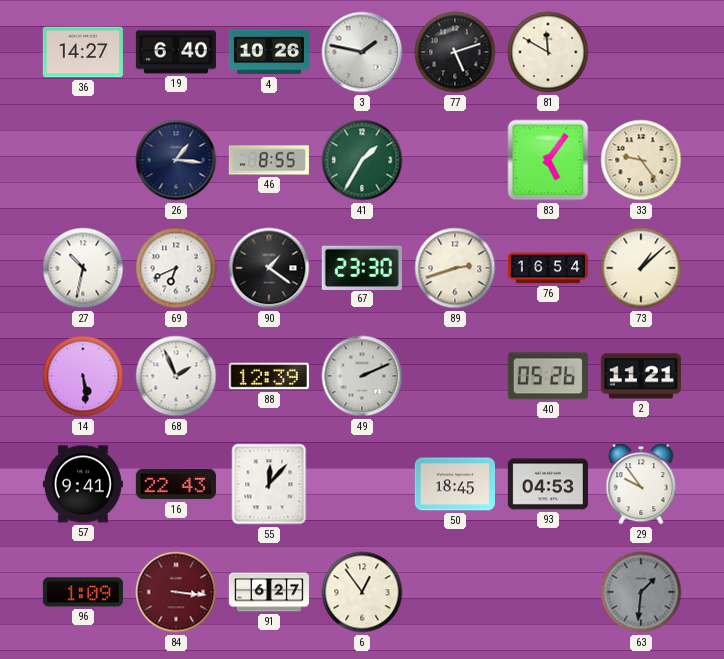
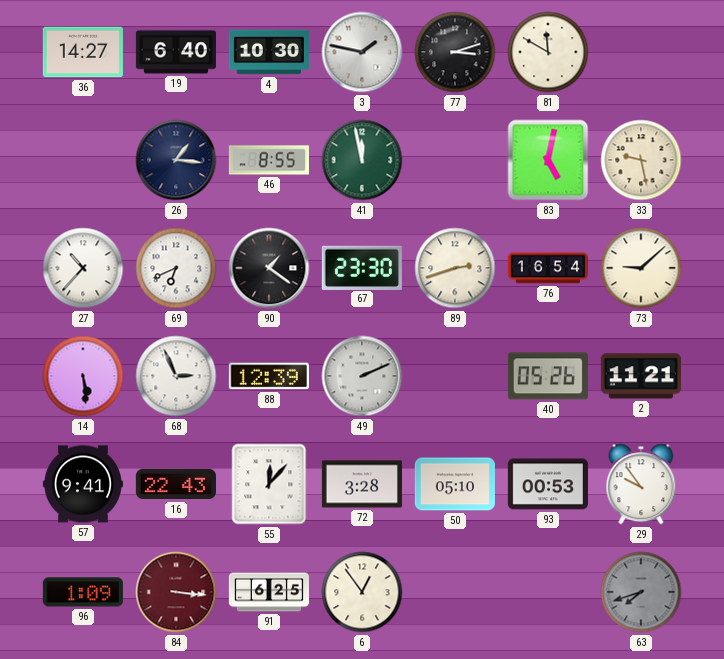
4: 10:26 -> 10:30 (269, 52)
77: 5:12 -> 3:12 (455, 52)
41: 1:35 -> 11:58 (362, 160)
83: 5:06 -> 5:02 (548, 160)
33: 9:24 -> 9:28 (641, 160)
27: 10:32 -> 10:37 (83, 268)
73: 1:08 -> 9:08 (641, 268)
68: 1:56 -> 2:56 (176, 376)
72: none -> 3:28 (362, 484)
50: 18:45 -> 05:10 (455, 484)
93: 04:53 -> 00:53 (548, 484)
91: 6:27 -> 6:25 (268, 592)
63: 1:31 -> 7:42 (641, 592)
